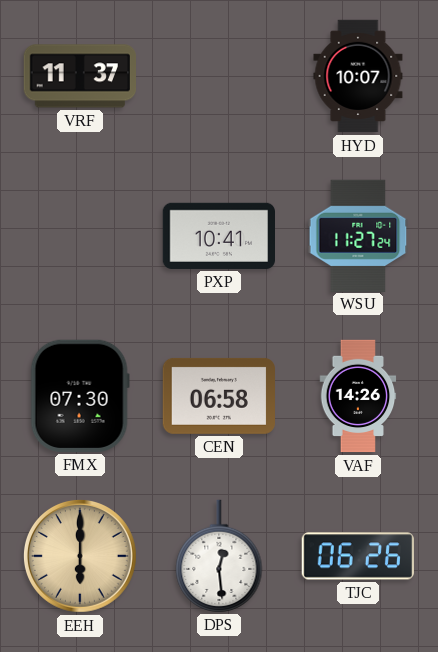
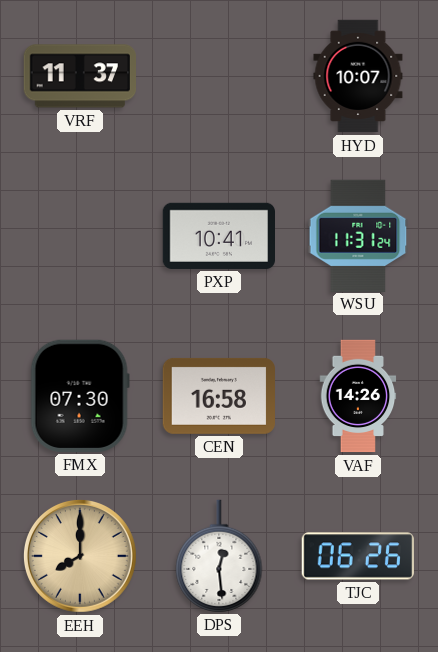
WSU: 11:27 -> 11:31 (358, 235)
CEN: 06:58 -> 16:58 (218, 396)
EEH: 6:00 -> 8:00 (80, 556)
